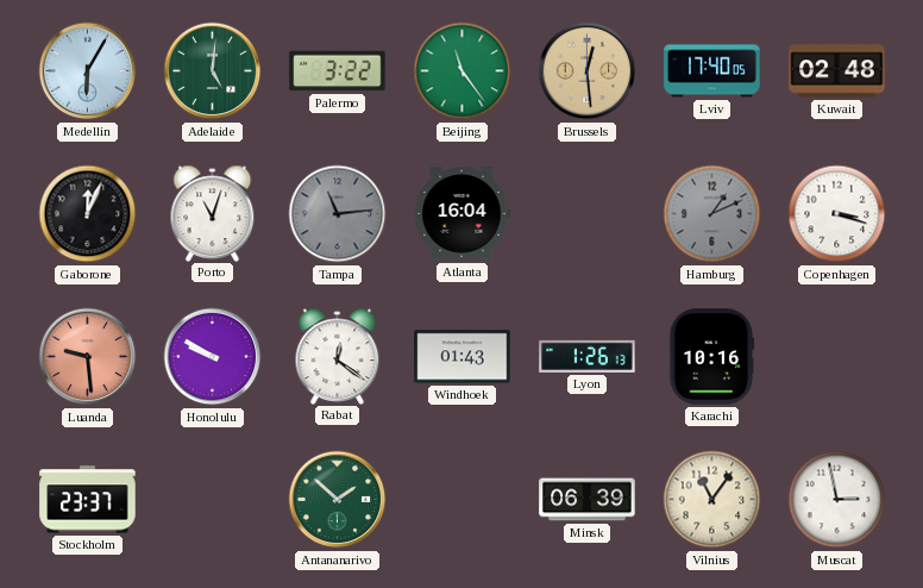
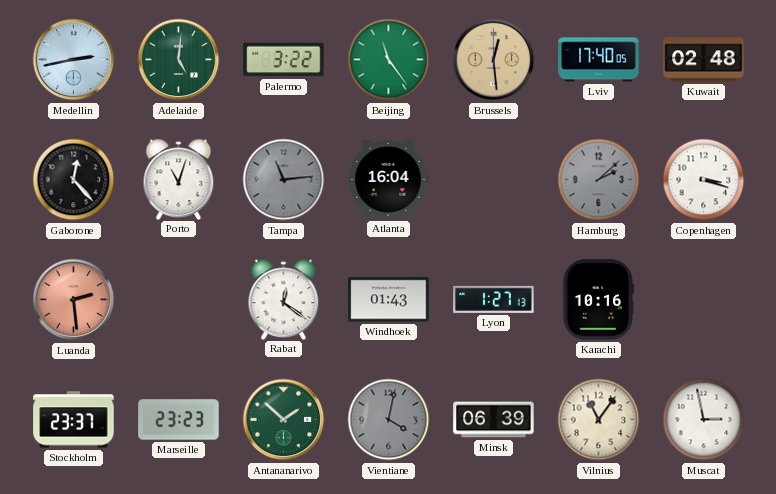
Medellin: 6:05 -> 2:43 (74, 60)
Gaborone: 12:04 -> 12:23 (74, 180)
Hamburg: 1:11 -> 2:08 (599, 180)
Luanda: 9:29 -> 2:29 (74, 300)
Honolulu: 9:50 -> none (213, 357)
Lyon: 1:26 -> 1:27 (494, 299)
Marseille: none -> 23:23 (179, 420)
Vientiane: none -> 4:02 (389, 420)
